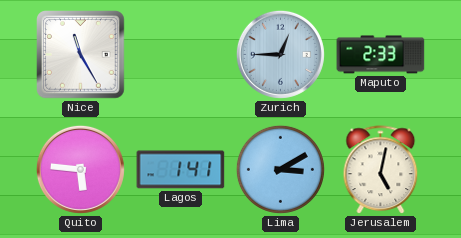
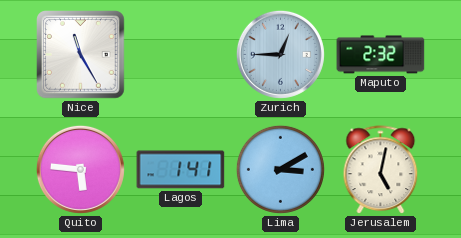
Maputo: 2:33 -> 2:32 (381, 55)
